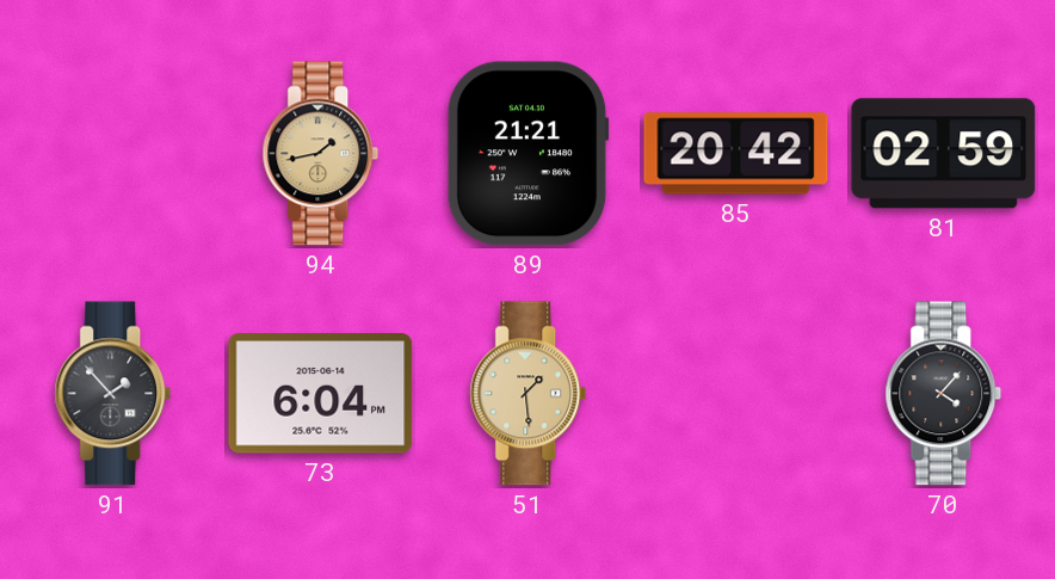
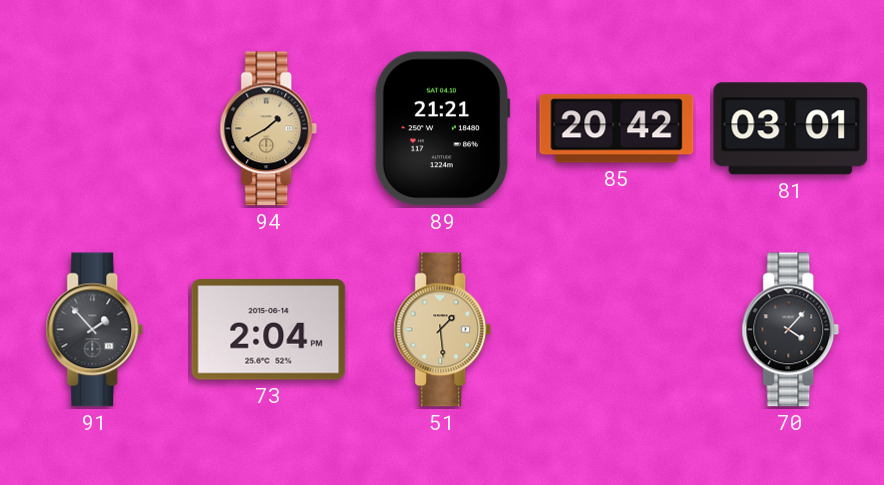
94: 1:43 -> 1:40 (269, 129)
81: 02:59 -> 03:01 (791, 129)
73: 6:04 -> 2:04 (269, 330)
